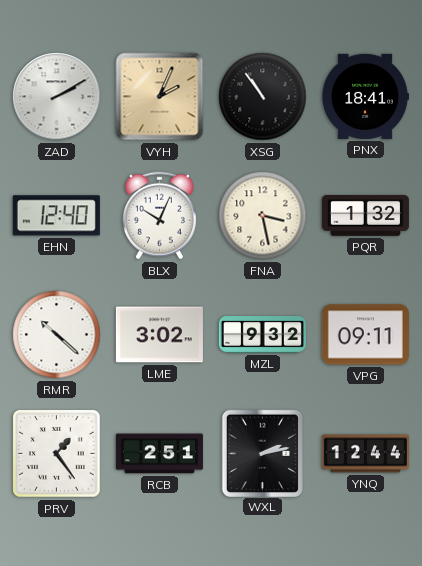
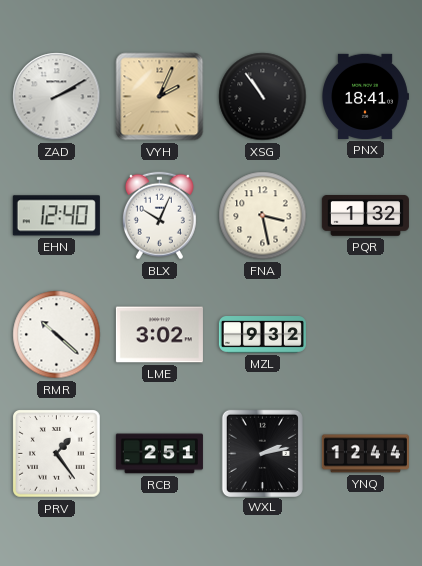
VPG: 09:11 -> none (365, 335)
